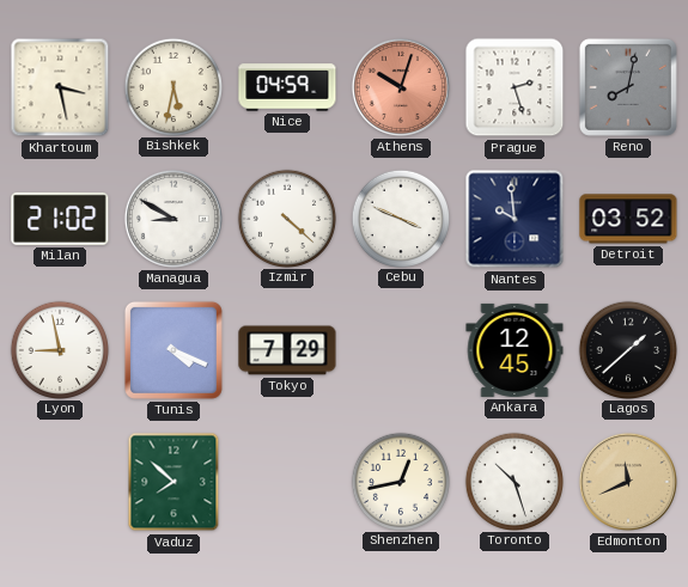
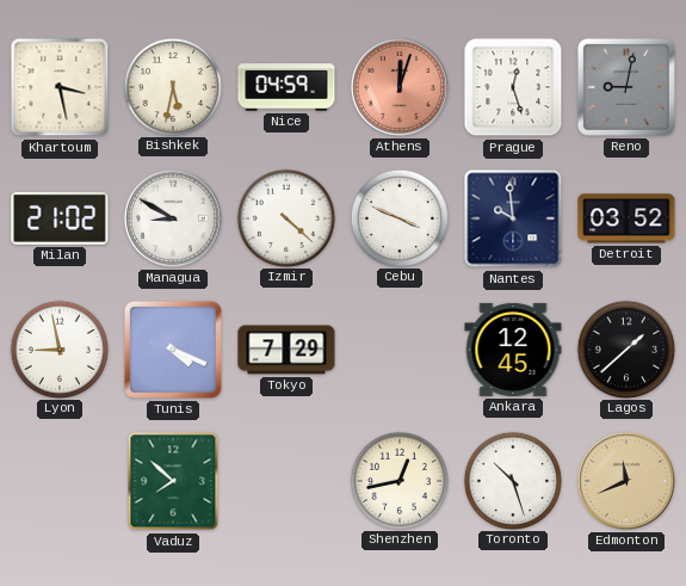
Athens: 10:03 -> 12:03 (400, 87)
Prague: 2:27 -> 12:27 (513, 87)
Reno: 8:02 -> 9:02 (626, 87)
